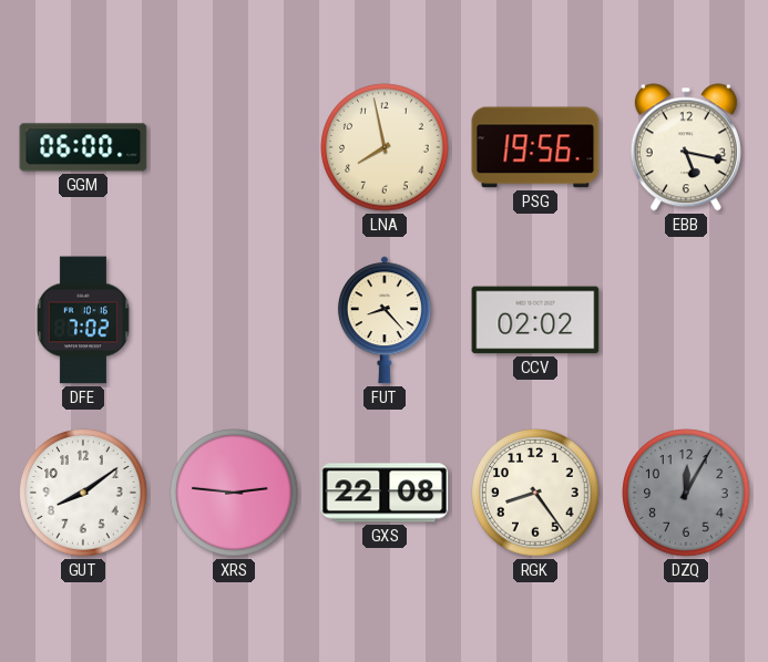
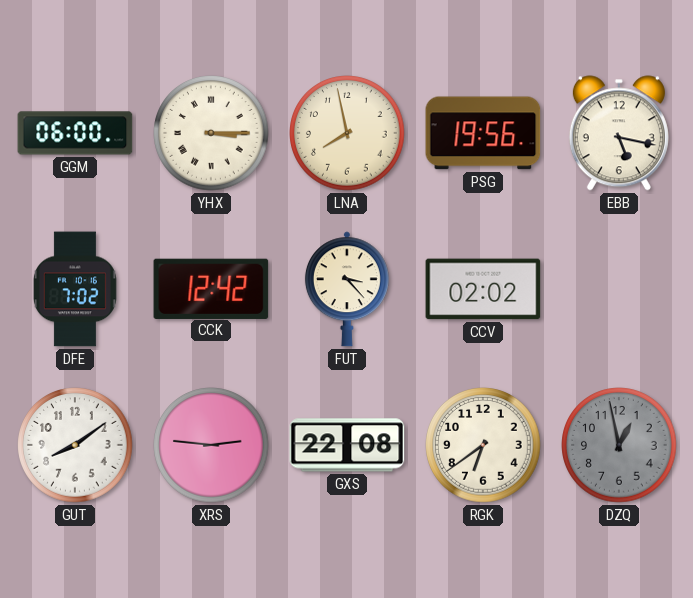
YHX: none -> 3:15 (211, 133)
CCK: none -> 12:42 (211, 288)
FUT: 8:23 -> 3:23 (347, 289)
RGK: 8:24 -> 6:39 (483, 445)
DZQ: 12:05 -> 12:58 (619, 445)
